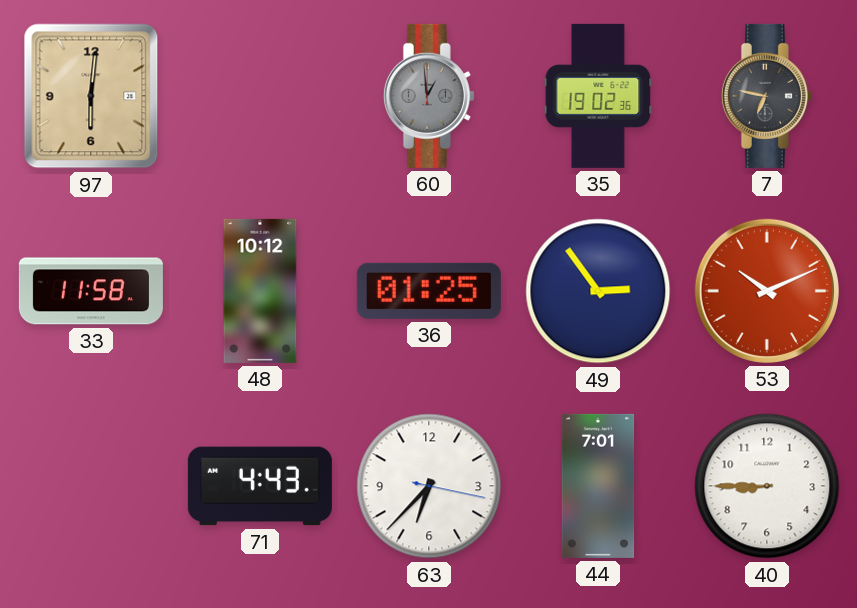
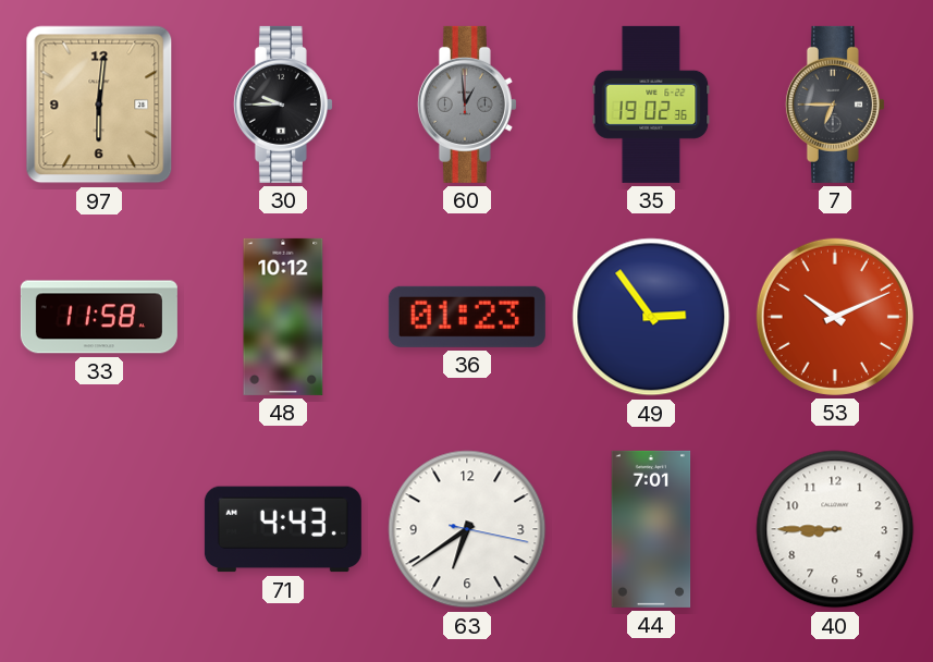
30: none -> 9:45 (283, 105)
7: 6:47 -> 6:45 (835, 105)
36: 01:25 -> 01:23 (467, 317)
63: 6:37 -> 6:39 (467, 529)
